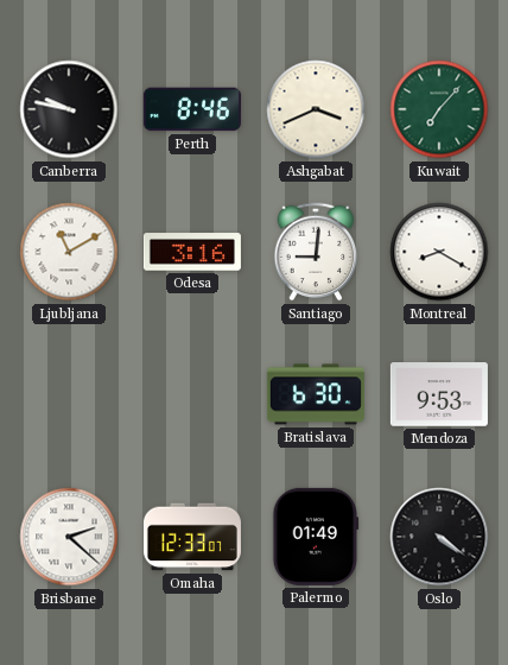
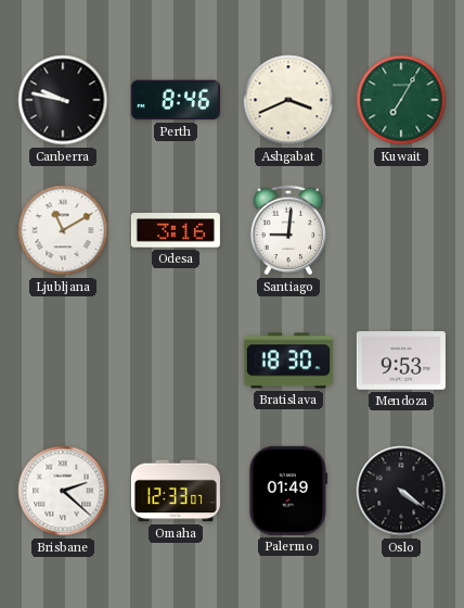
Kuwait: 7:07 -> 7:05 (401, 100)
Montreal: 8:20 -> none (439, 252)
Bratislava: 6:30 -> 18:30 (288, 360)
